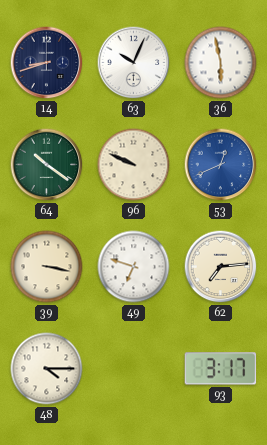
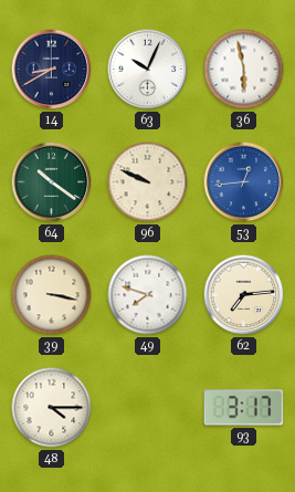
14: 8:42 -> 8:40 (52, 70)
53: 12:41 -> 12:44 (244, 182)
49: 6:48 -> 7:48 (148, 295)
